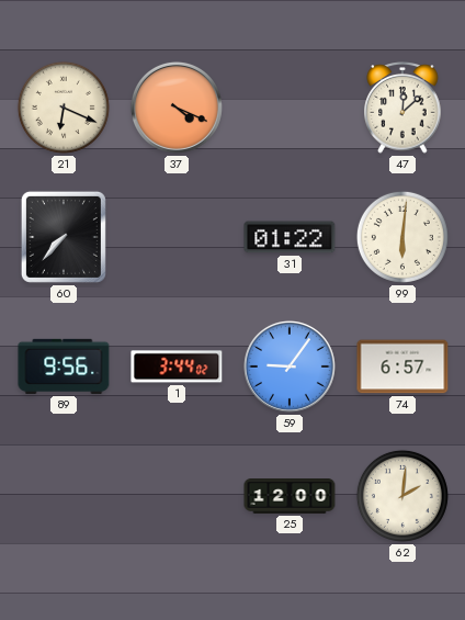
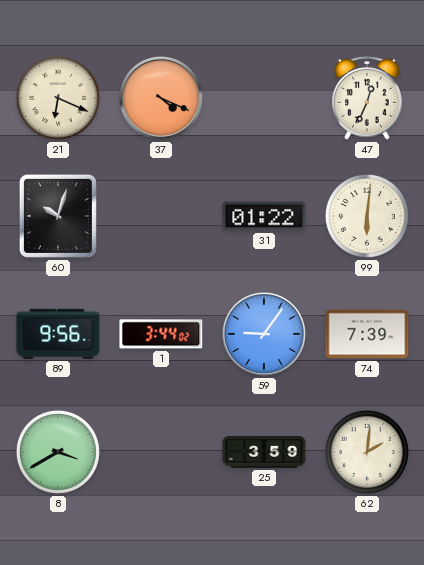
47: 12:08 -> 12:34 (367, 99)
60: 7:37 -> 10:03 (58, 216)
74: 6:57 -> 7:39 (367, 334)
8: none -> 3:40 (58, 452)
25: 12:00 -> 3:59 (264, 453)
